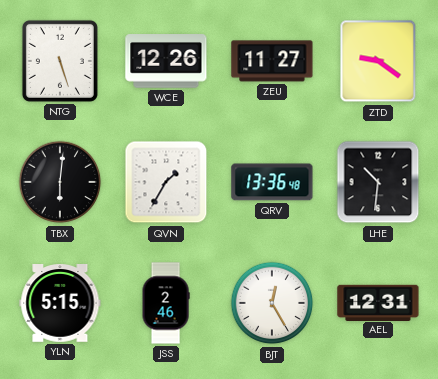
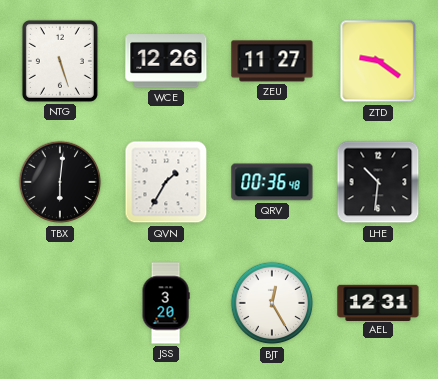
QRV: 13:36 -> 00:36 (272, 182)
YLN: 5:15 -> none (60, 304)
JSS: 2:46 -> 3:20 (166, 303)
